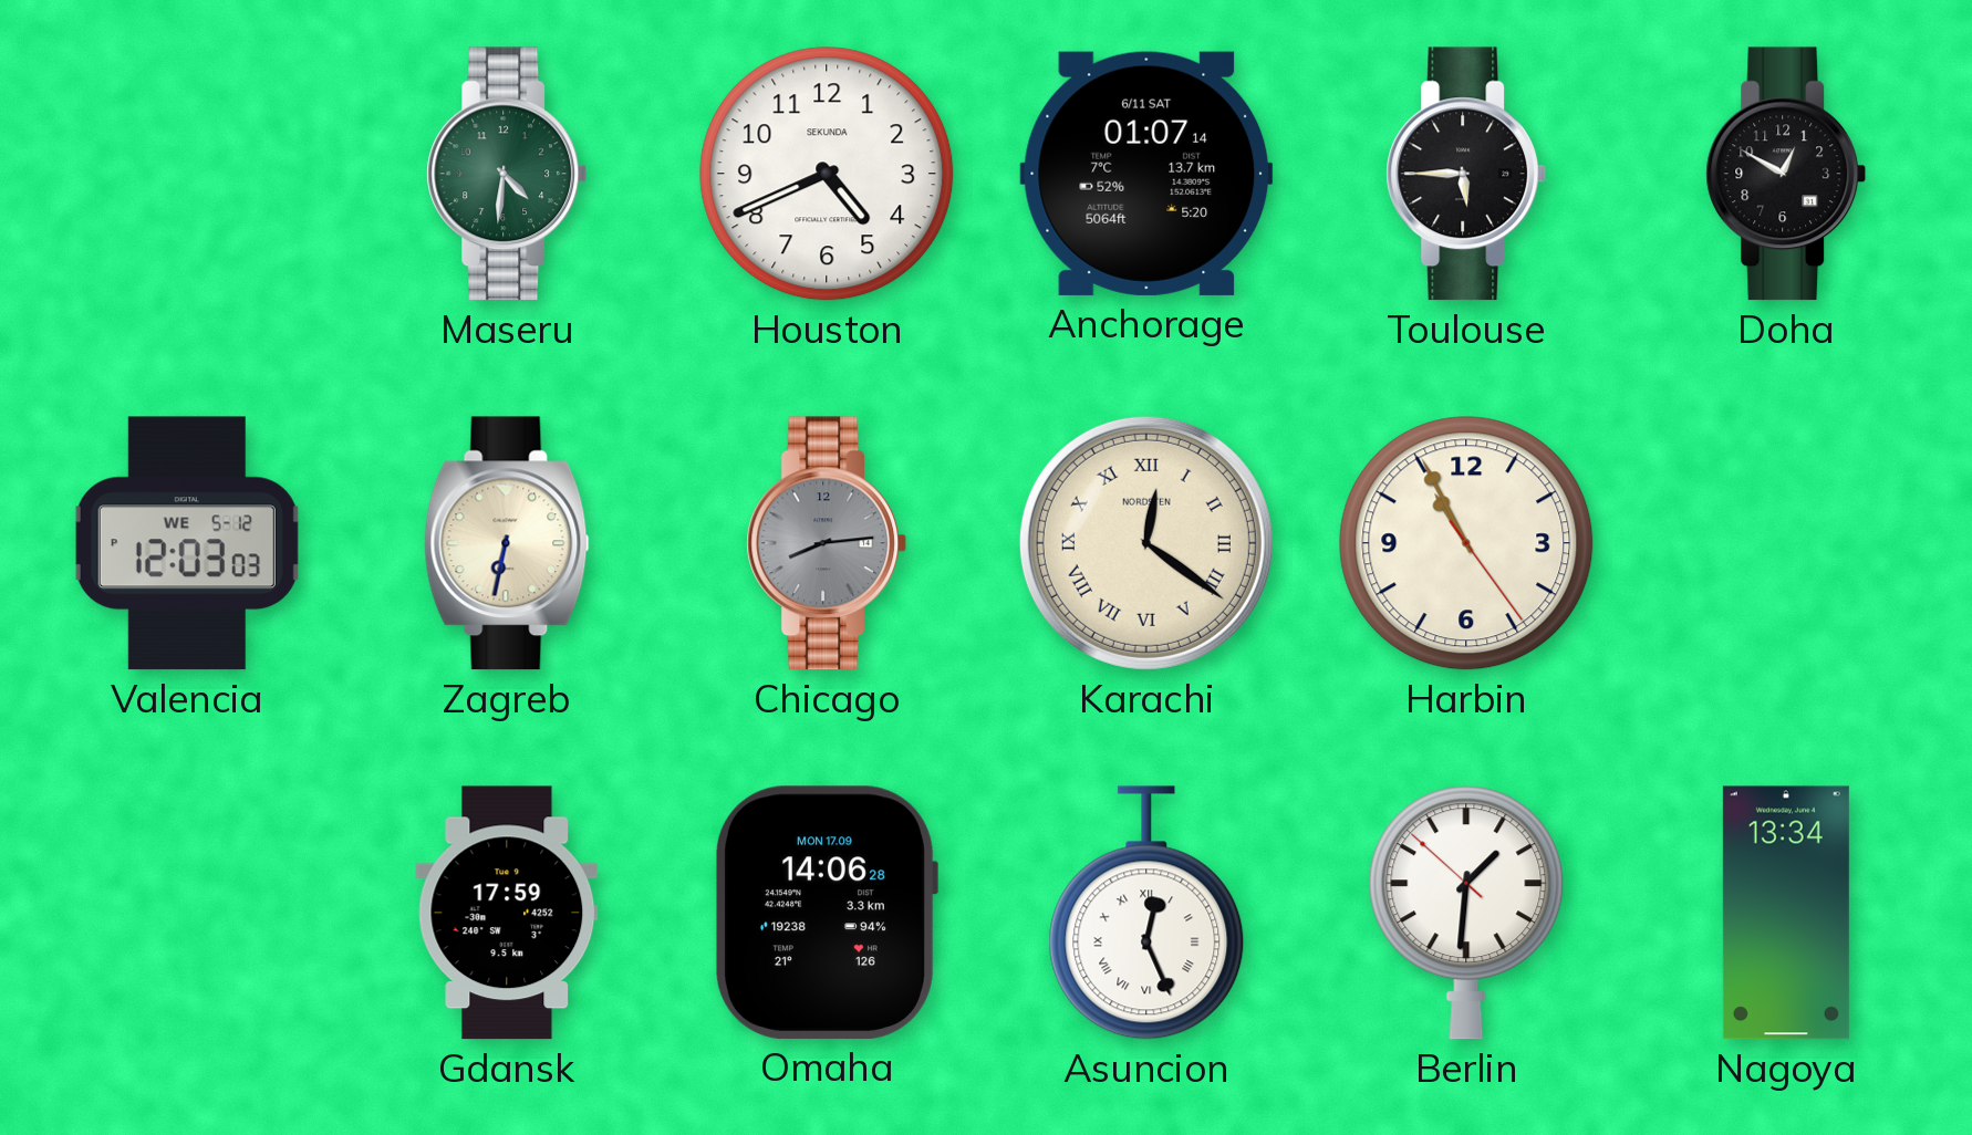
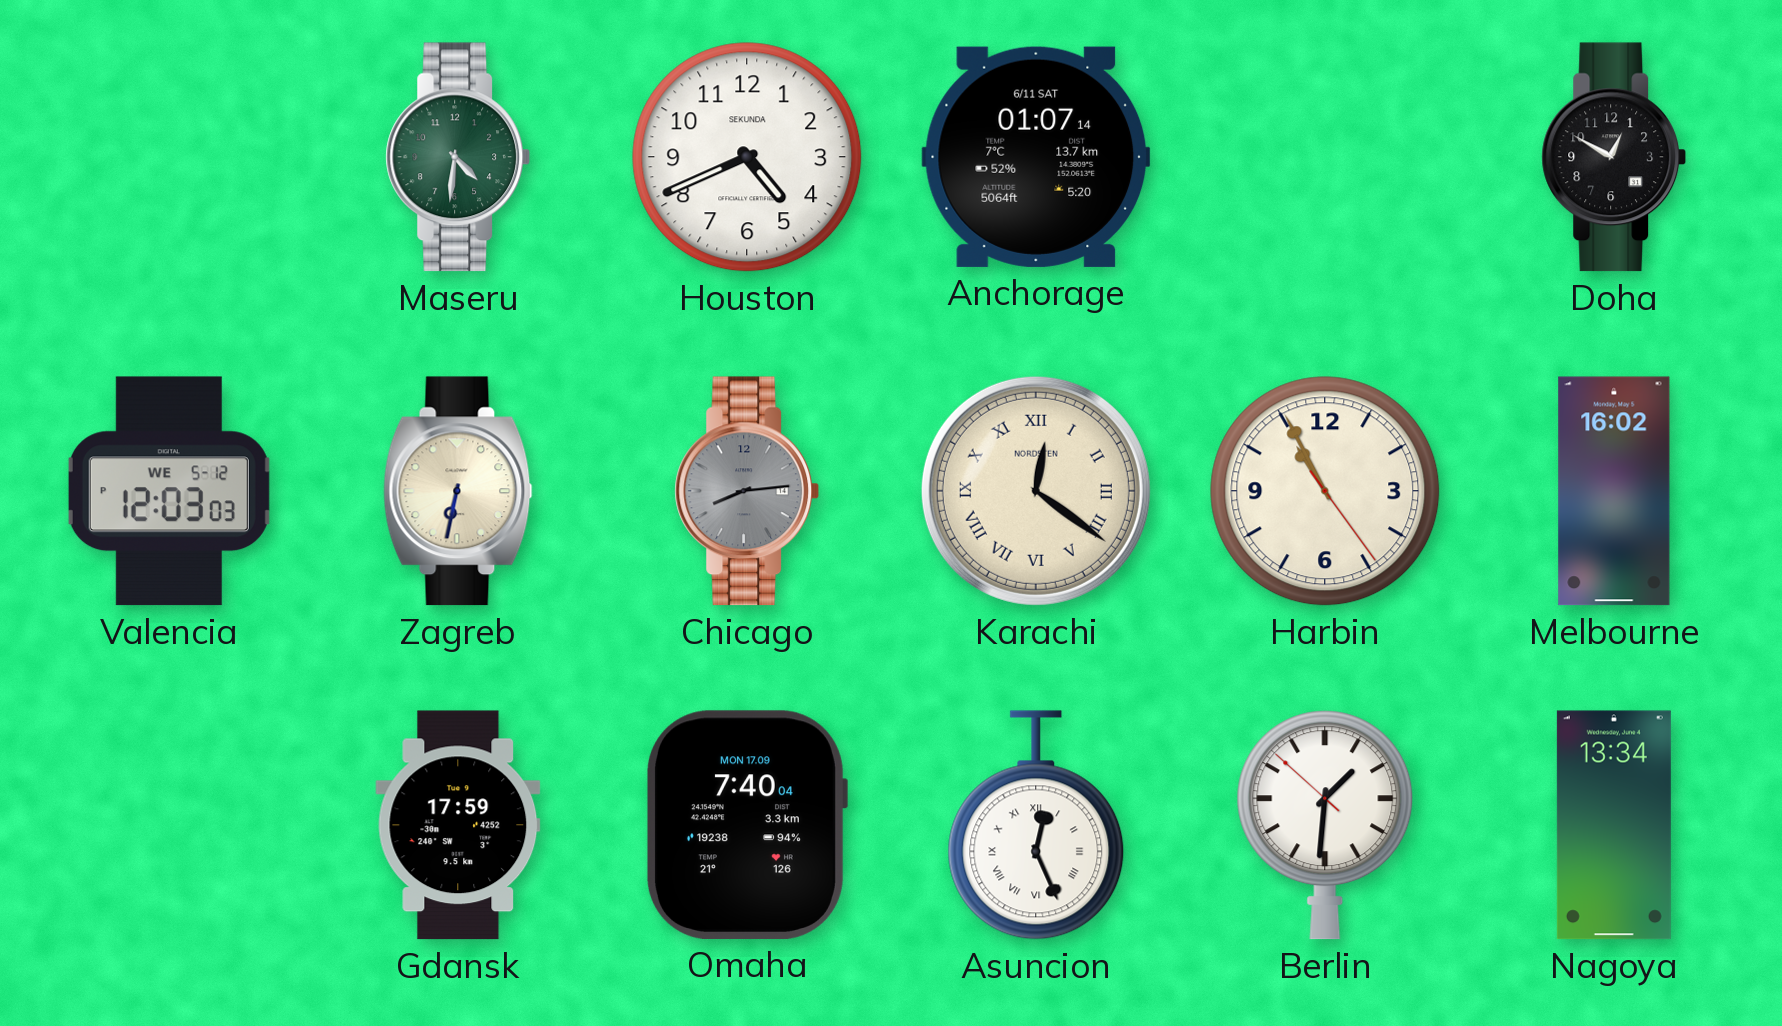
Toulouse: 5:45 -> none (1466, 174)
Melbourne: none -> 16:02 (1614, 491)
Omaha: 14:06 -> 7:40 (746, 825)
